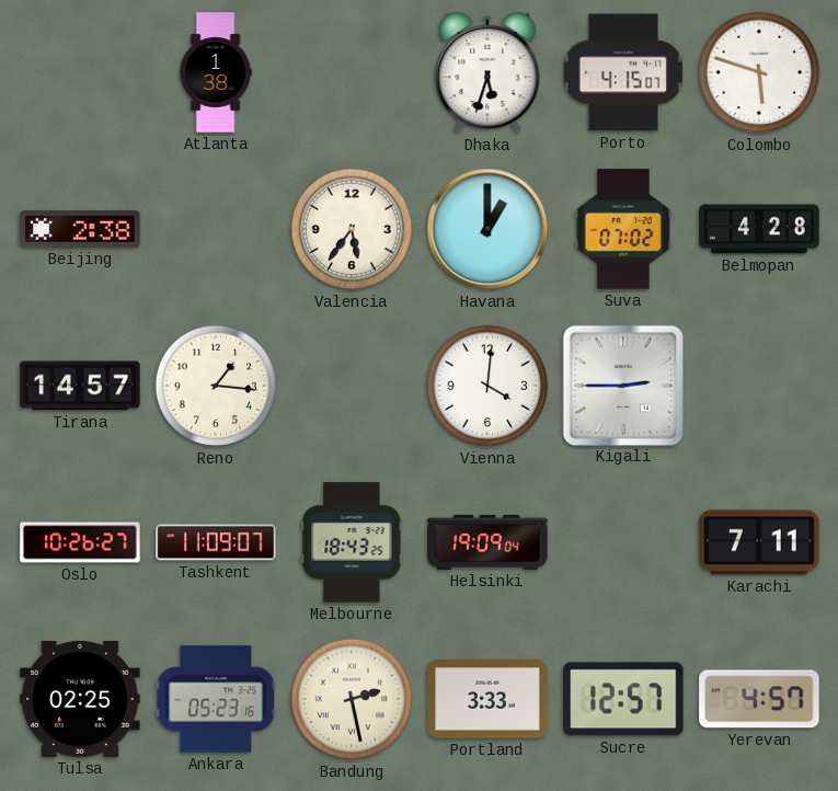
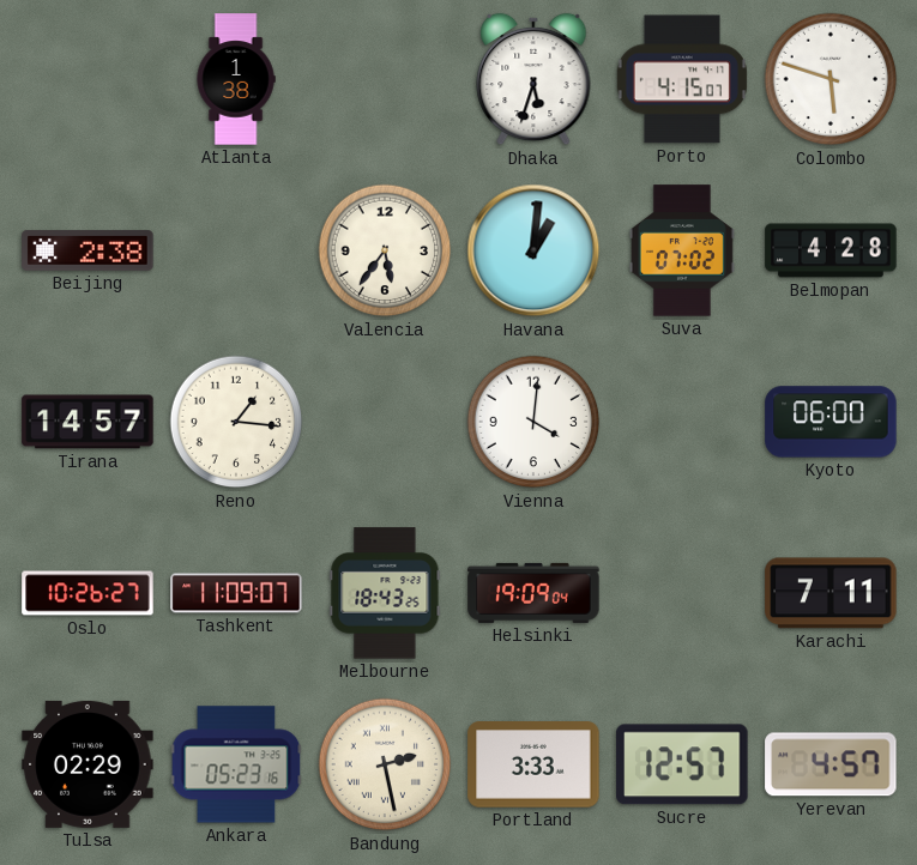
Havana: 1:00 -> 1:01 (533, 250)
Kigali: 2:45 -> none (622, 385)
Kyoto: none -> 06:00 (831, 422)
Tulsa: 02:25 -> 02:29 (88, 764)
